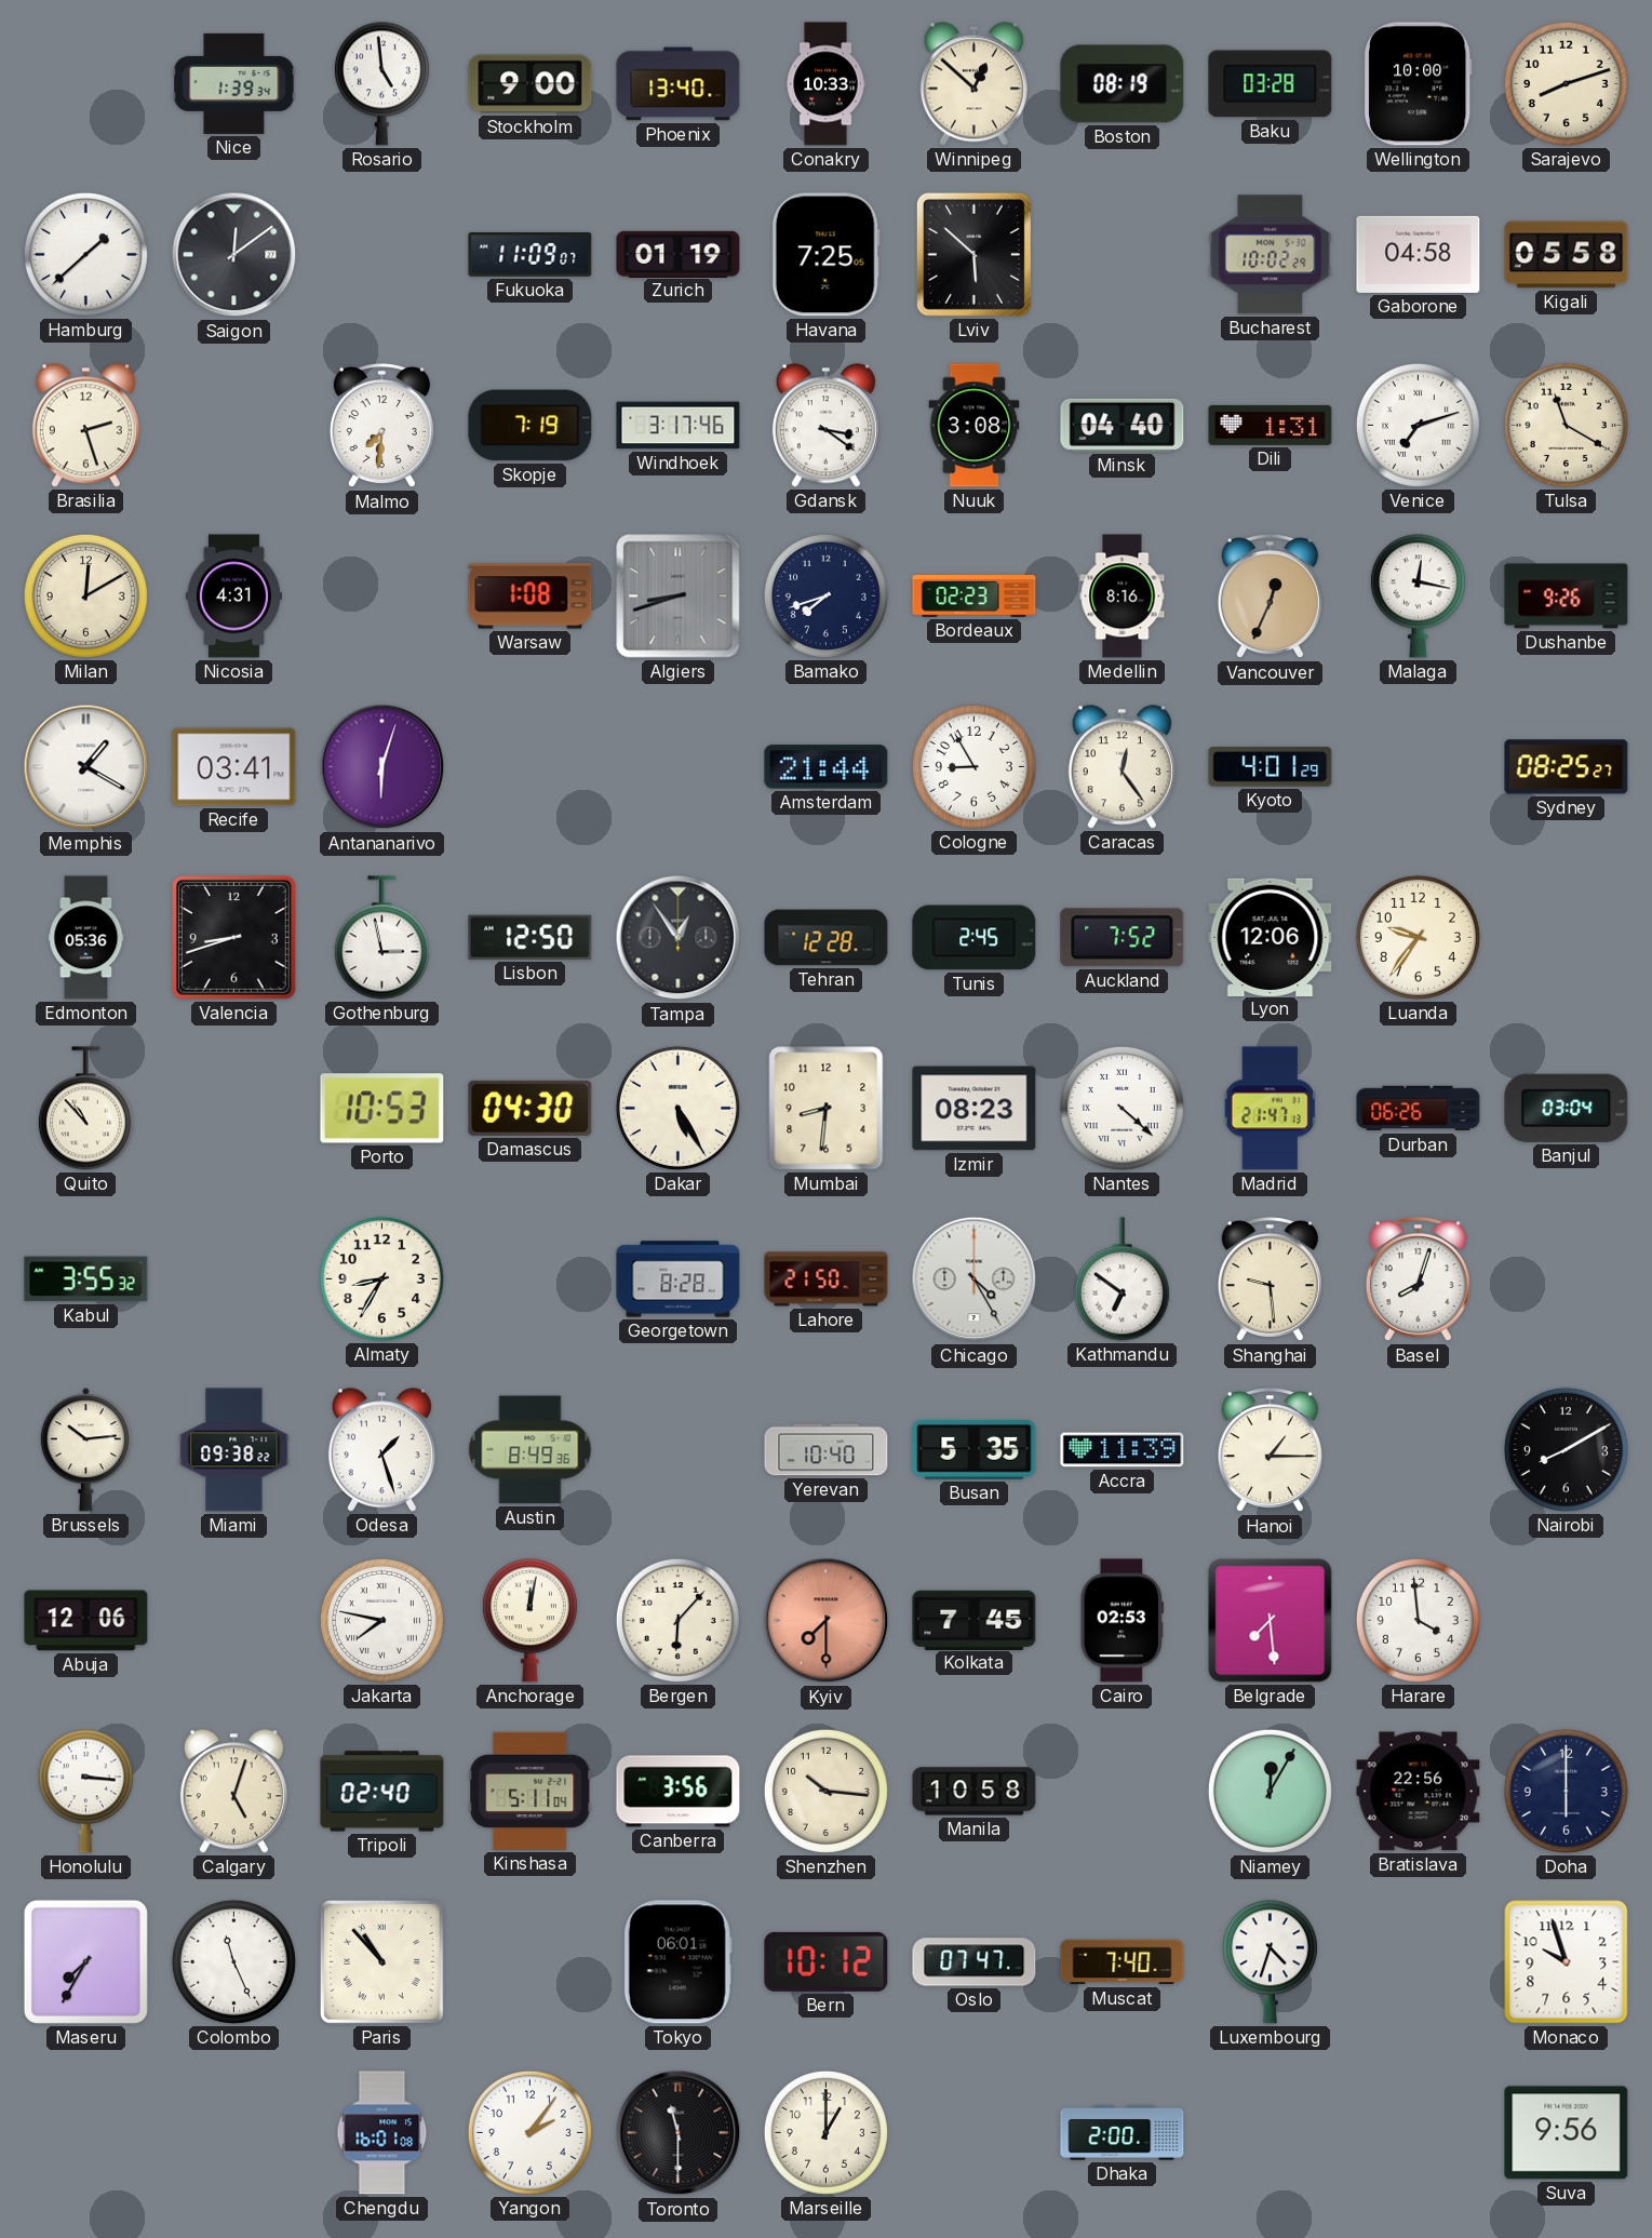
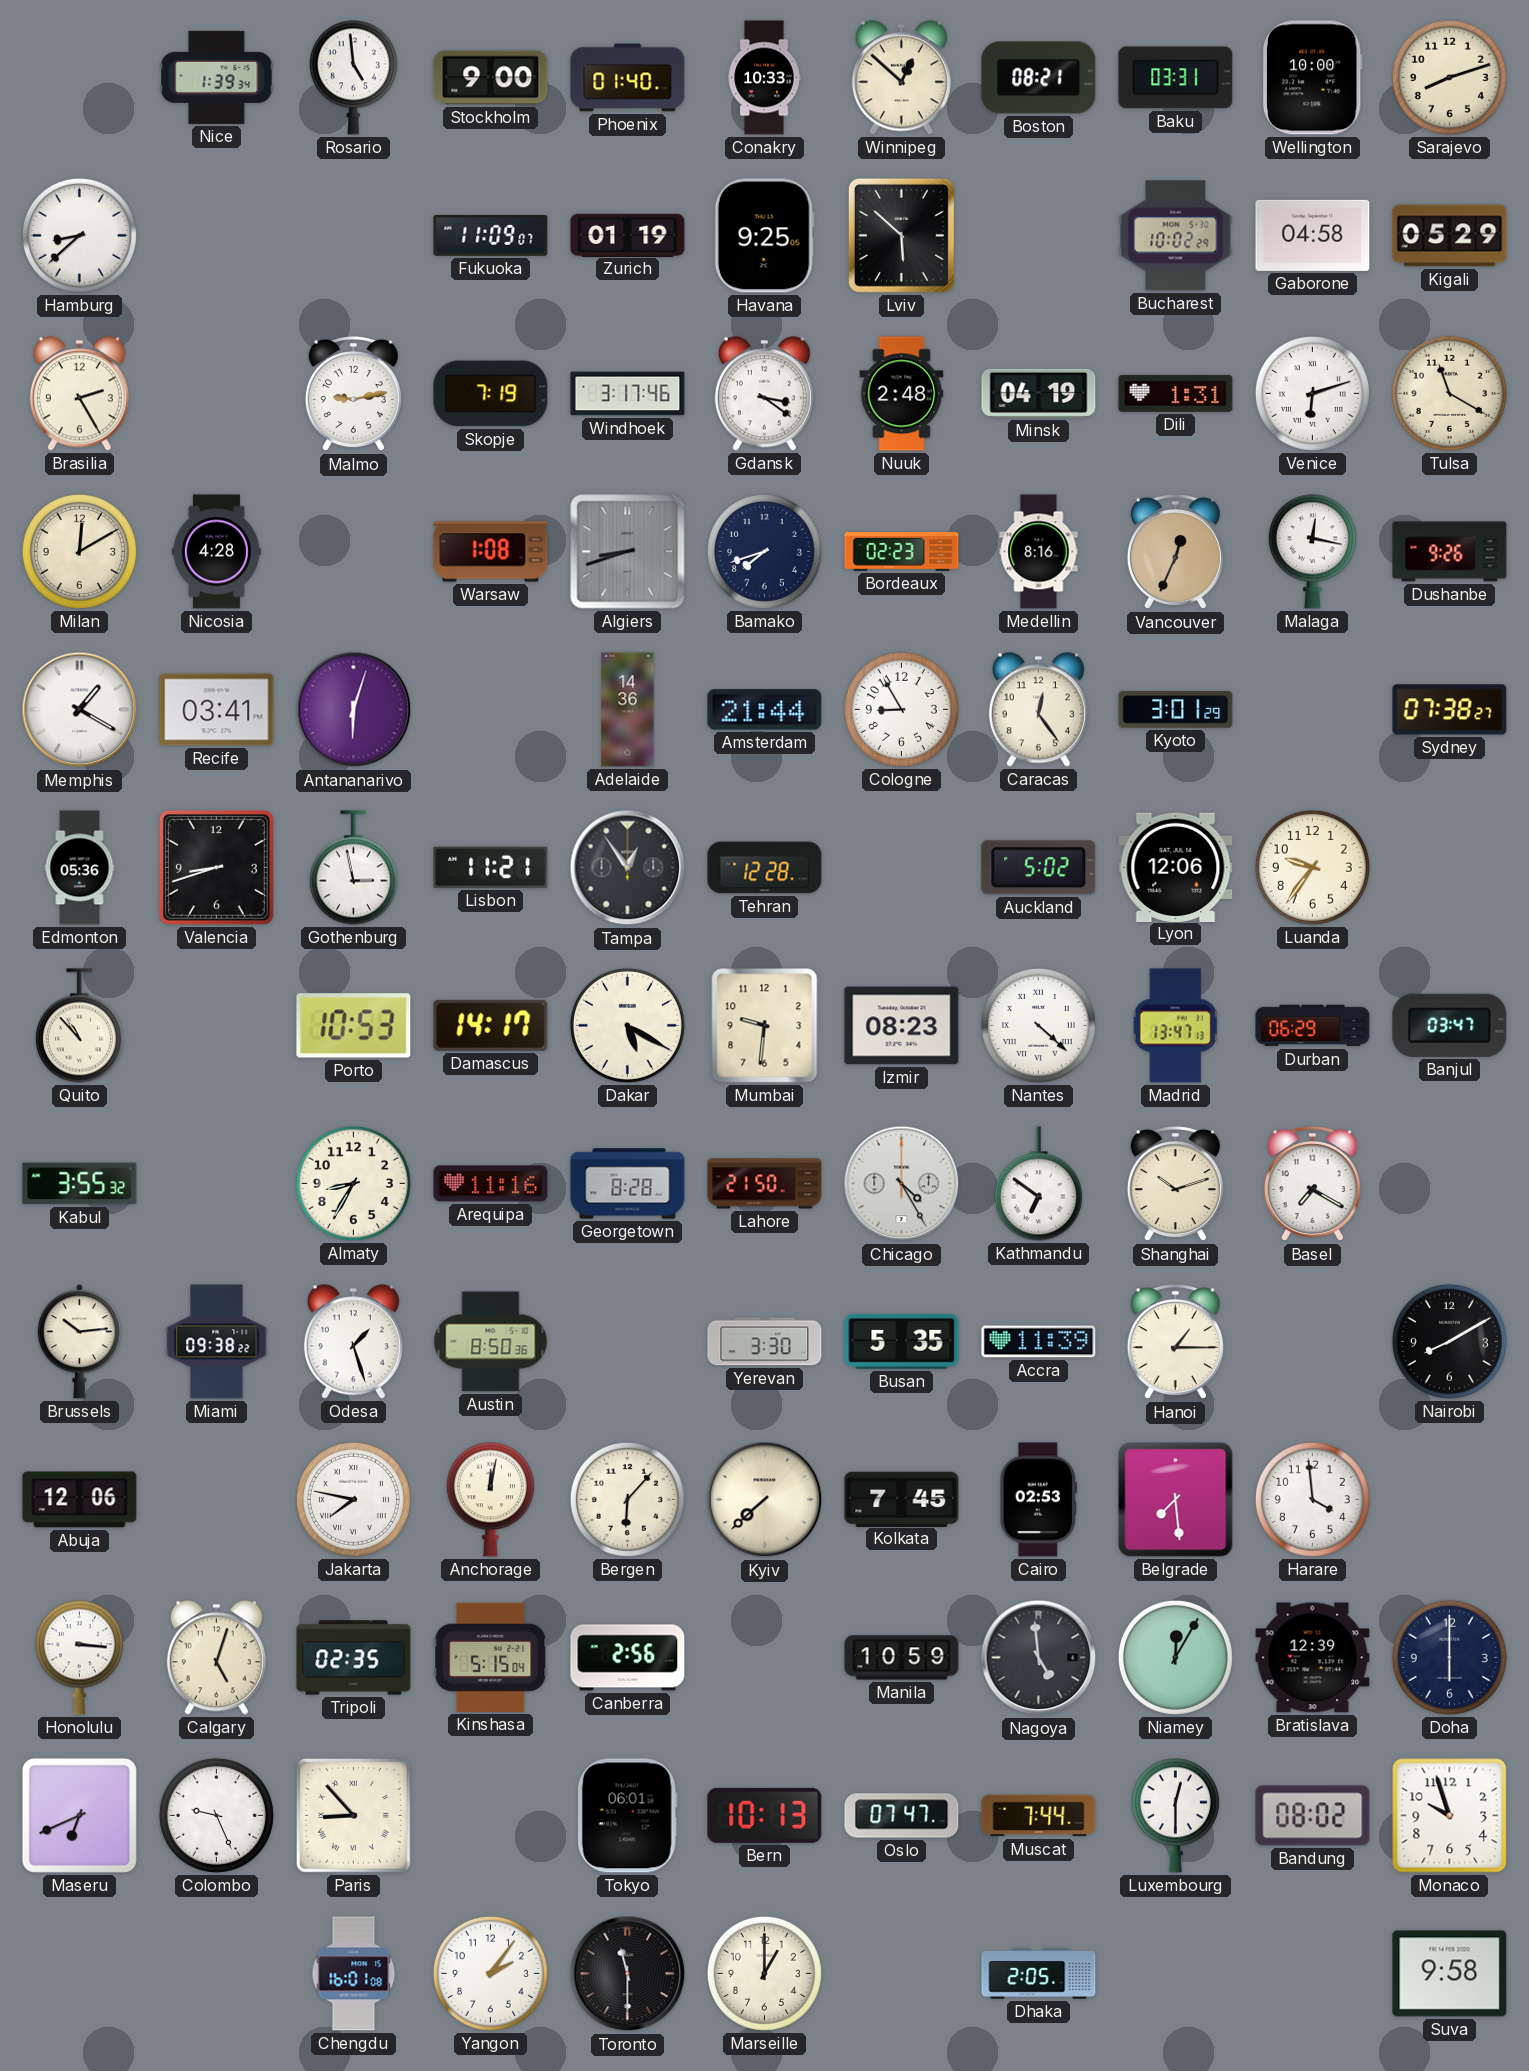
Phoenix: 13:40 -> 01:40 (628, 78)
Boston: 08:19 -> 08:21 (1039, 78)
Baku: 03:28 -> 03:31 (1176, 78)
Hamburg: 1:38 -> 8:38 (79, 235)
Saigon: 12:09 -> none (234, 255)
Havana: 7:25 -> 9:25 (764, 236)
Kigali: 05:58 -> 05:29 (1450, 236)
Brasilia: 2:27 -> 2:25 (79, 394)
Malmo: 7:31 -> 9:13 (353, 395)
Nuuk: 3:08 -> 2:48 (902, 394)
Minsk: 04:40 -> 04:19 (1039, 393)
Venice: 7:12 -> 6:12 (1312, 393)
Nicosia: 4:31 -> 4:28 (216, 552)
Adelaide: none -> 14:36 (628, 710)
Kyoto: 4:01 -> 3:01 (1176, 710)
Sydney: 08:25 -> 07:38 (1450, 710)
Lisbon: 12:50 -> 11:21 (491, 867)
Tunis: 2:45 -> none (975, 938)
Auckland: 7:52 -> 5:02 (1039, 868)
Damascus: 04:30 -> 14:17 (491, 1025)
Dakar: 5:25 -> 5:20 (627, 1025)
Mumbai: 8:31 -> 9:31 (765, 1026)
Madrid: 21:47 -> 13:47 (1175, 1026)
Durban: 06:26 -> 06:29 (1313, 1026)
Banjul: 03:04 -> 03:47 (1450, 1025)
Arequipa: none -> 11:16 (491, 1184)
Shanghai: 9:29 -> 10:12 (1175, 1185)
Basel: 8:03 -> 7:20 (1312, 1185)
Austin: 8:49 -> 8:50 (491, 1342)
Yerevan: 10:40 -> 3:30 (765, 1342)
Kyiv: 7:30 -> 7:38 (765, 1500)
Kyiv dial: salmon -> cream (765, 1500)
Tripoli: 02:40 -> 02:35 (354, 1658)
Kinshasa: 5:11 -> 5:15 (491, 1657)
Canberra: 3:56 -> 2:56 (628, 1658)
Shenzhen: 10:16 -> none (825, 1791)
Manila: 10:58 -> 10:59 (902, 1658)
Nagoya: none -> 4:59 (1039, 1658)
Bratislava: 22:56 -> 12:39 (1313, 1658)
Maseru: 7:35 -> 6:41 (79, 1815)
Colombo: 11:26 -> 9:26 (216, 1815)
Paris: 10:53 -> 8:53 (354, 1816)
Bern: 10:12 -> 10:13 (765, 1815)
Muscat: 7:40 -> 7:44 (1039, 1816)
Luxembourg: 4:33 -> 12:30 (1175, 1816)
Bandung: none -> 08:02 (1313, 1816)
Dhaka: 2:00 -> 2:05 (1039, 1974)
Suva: 9:56 -> 9:58 (1450, 1974)
